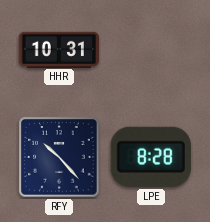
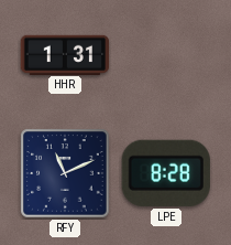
HHR: 10:31 -> 1:31 (65, 54)
RFY: 10:23 -> 11:11 (65, 173)
